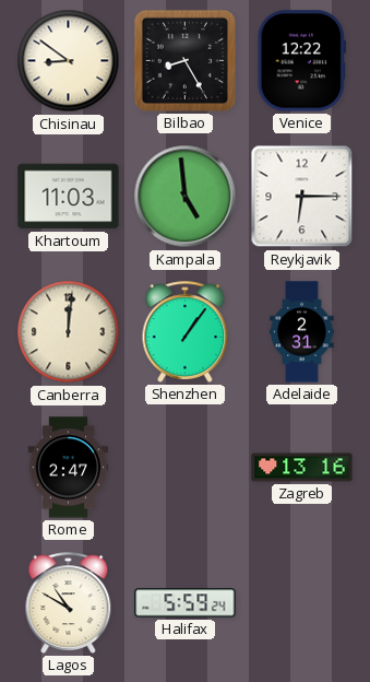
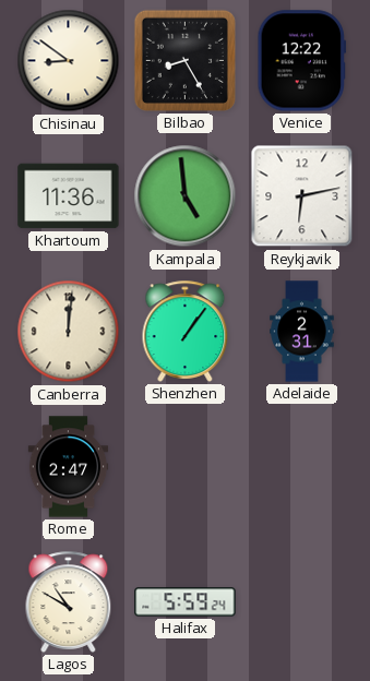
Khartoum: 11:03 -> 11:36 (69, 196)
Reykjavik: 6:15 -> 6:13 (302, 196)
Zagreb: 13:16 -> none (302, 468)
